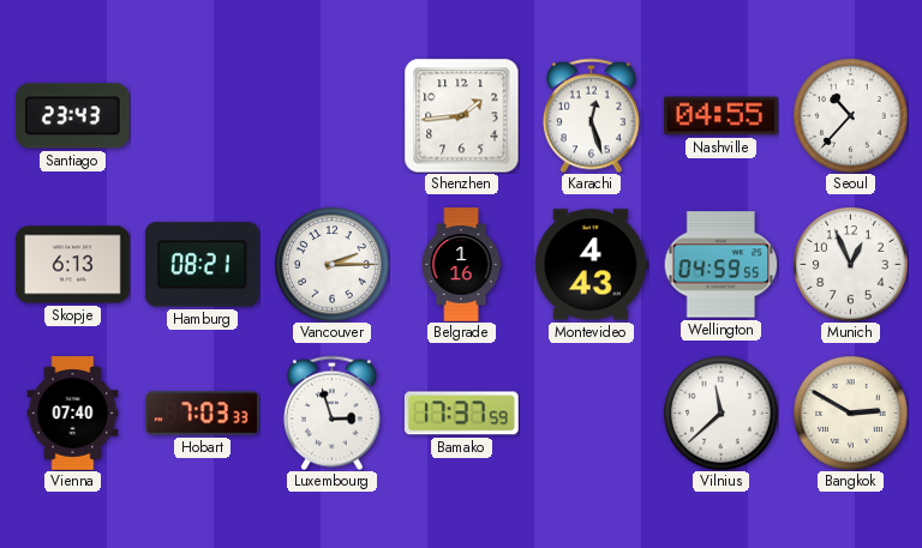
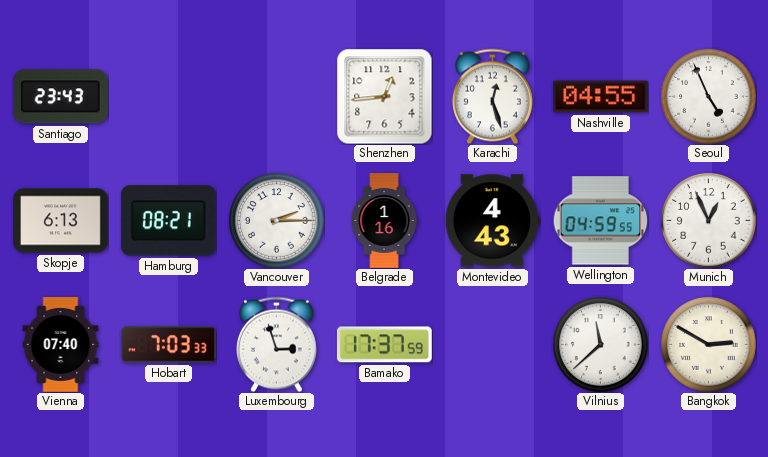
Shenzhen: 1:44 -> 12:44 (384, 96)
Seoul: 10:37 -> 4:56 (708, 96)
